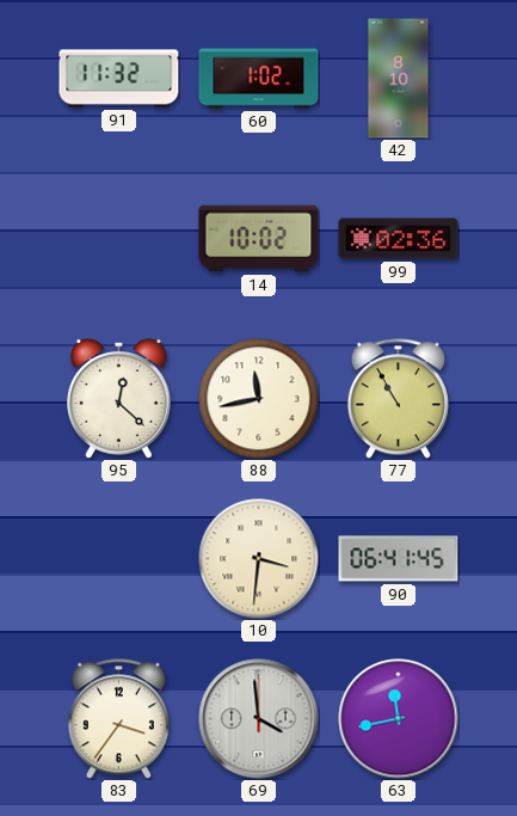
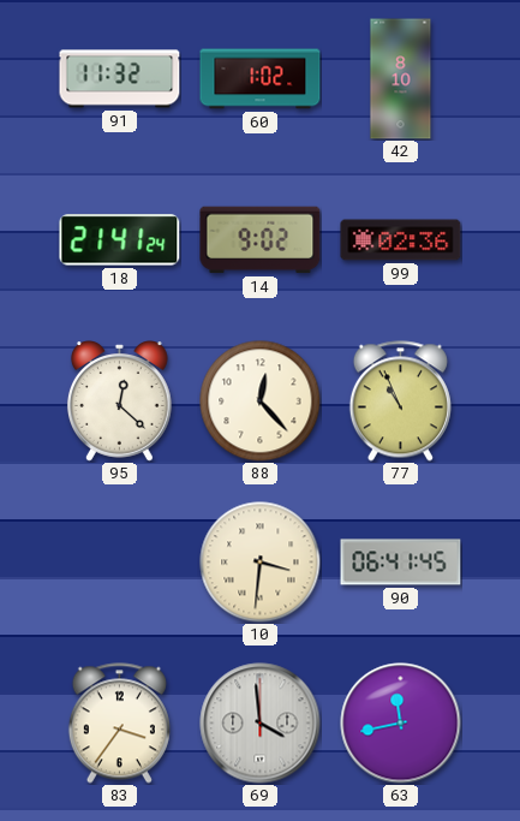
18: none -> 21:41 (120, 240)
14: 10:02 -> 9:02 (261, 240)
88: 11:43 -> 12:23 (261, 401)
77: 10:55 -> 10:56 (400, 401)
